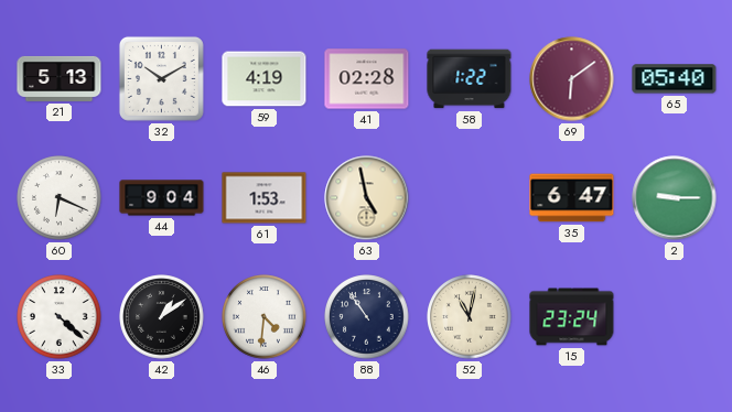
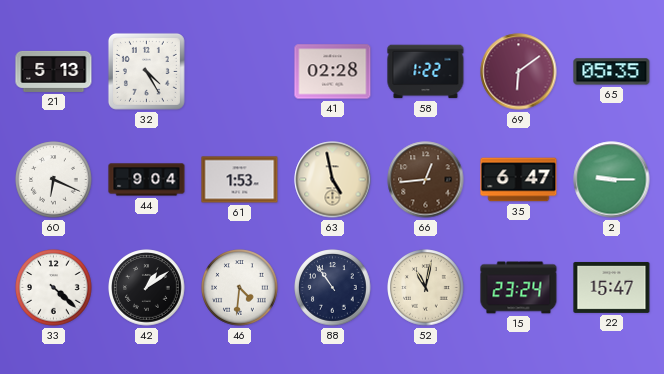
32: 10:10 -> 4:25 (146, 71)
59: 4:19 -> none (265, 79)
65: 05:40 -> 05:35 (612, 72)
66: none -> 12:44 (426, 180)
22: none -> 15:47 (612, 287)
